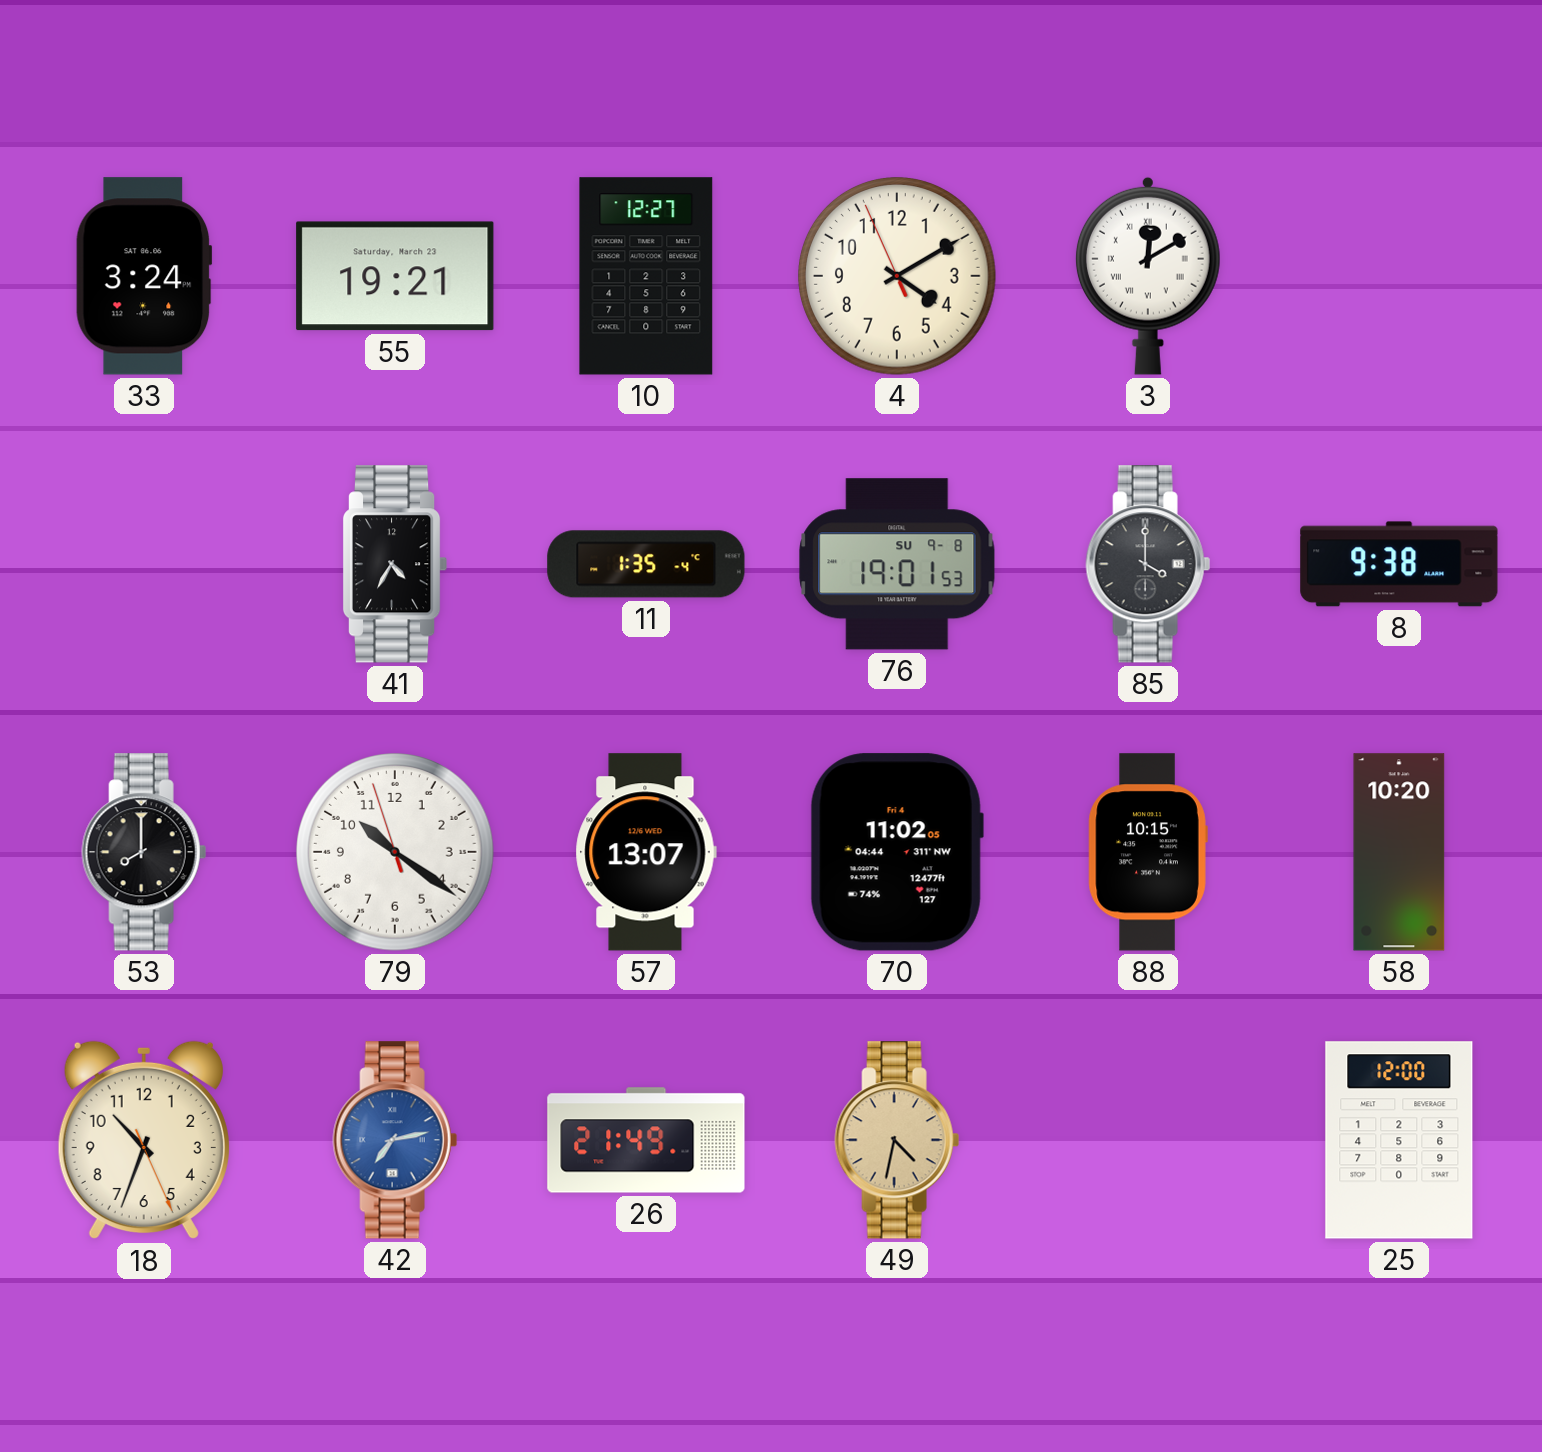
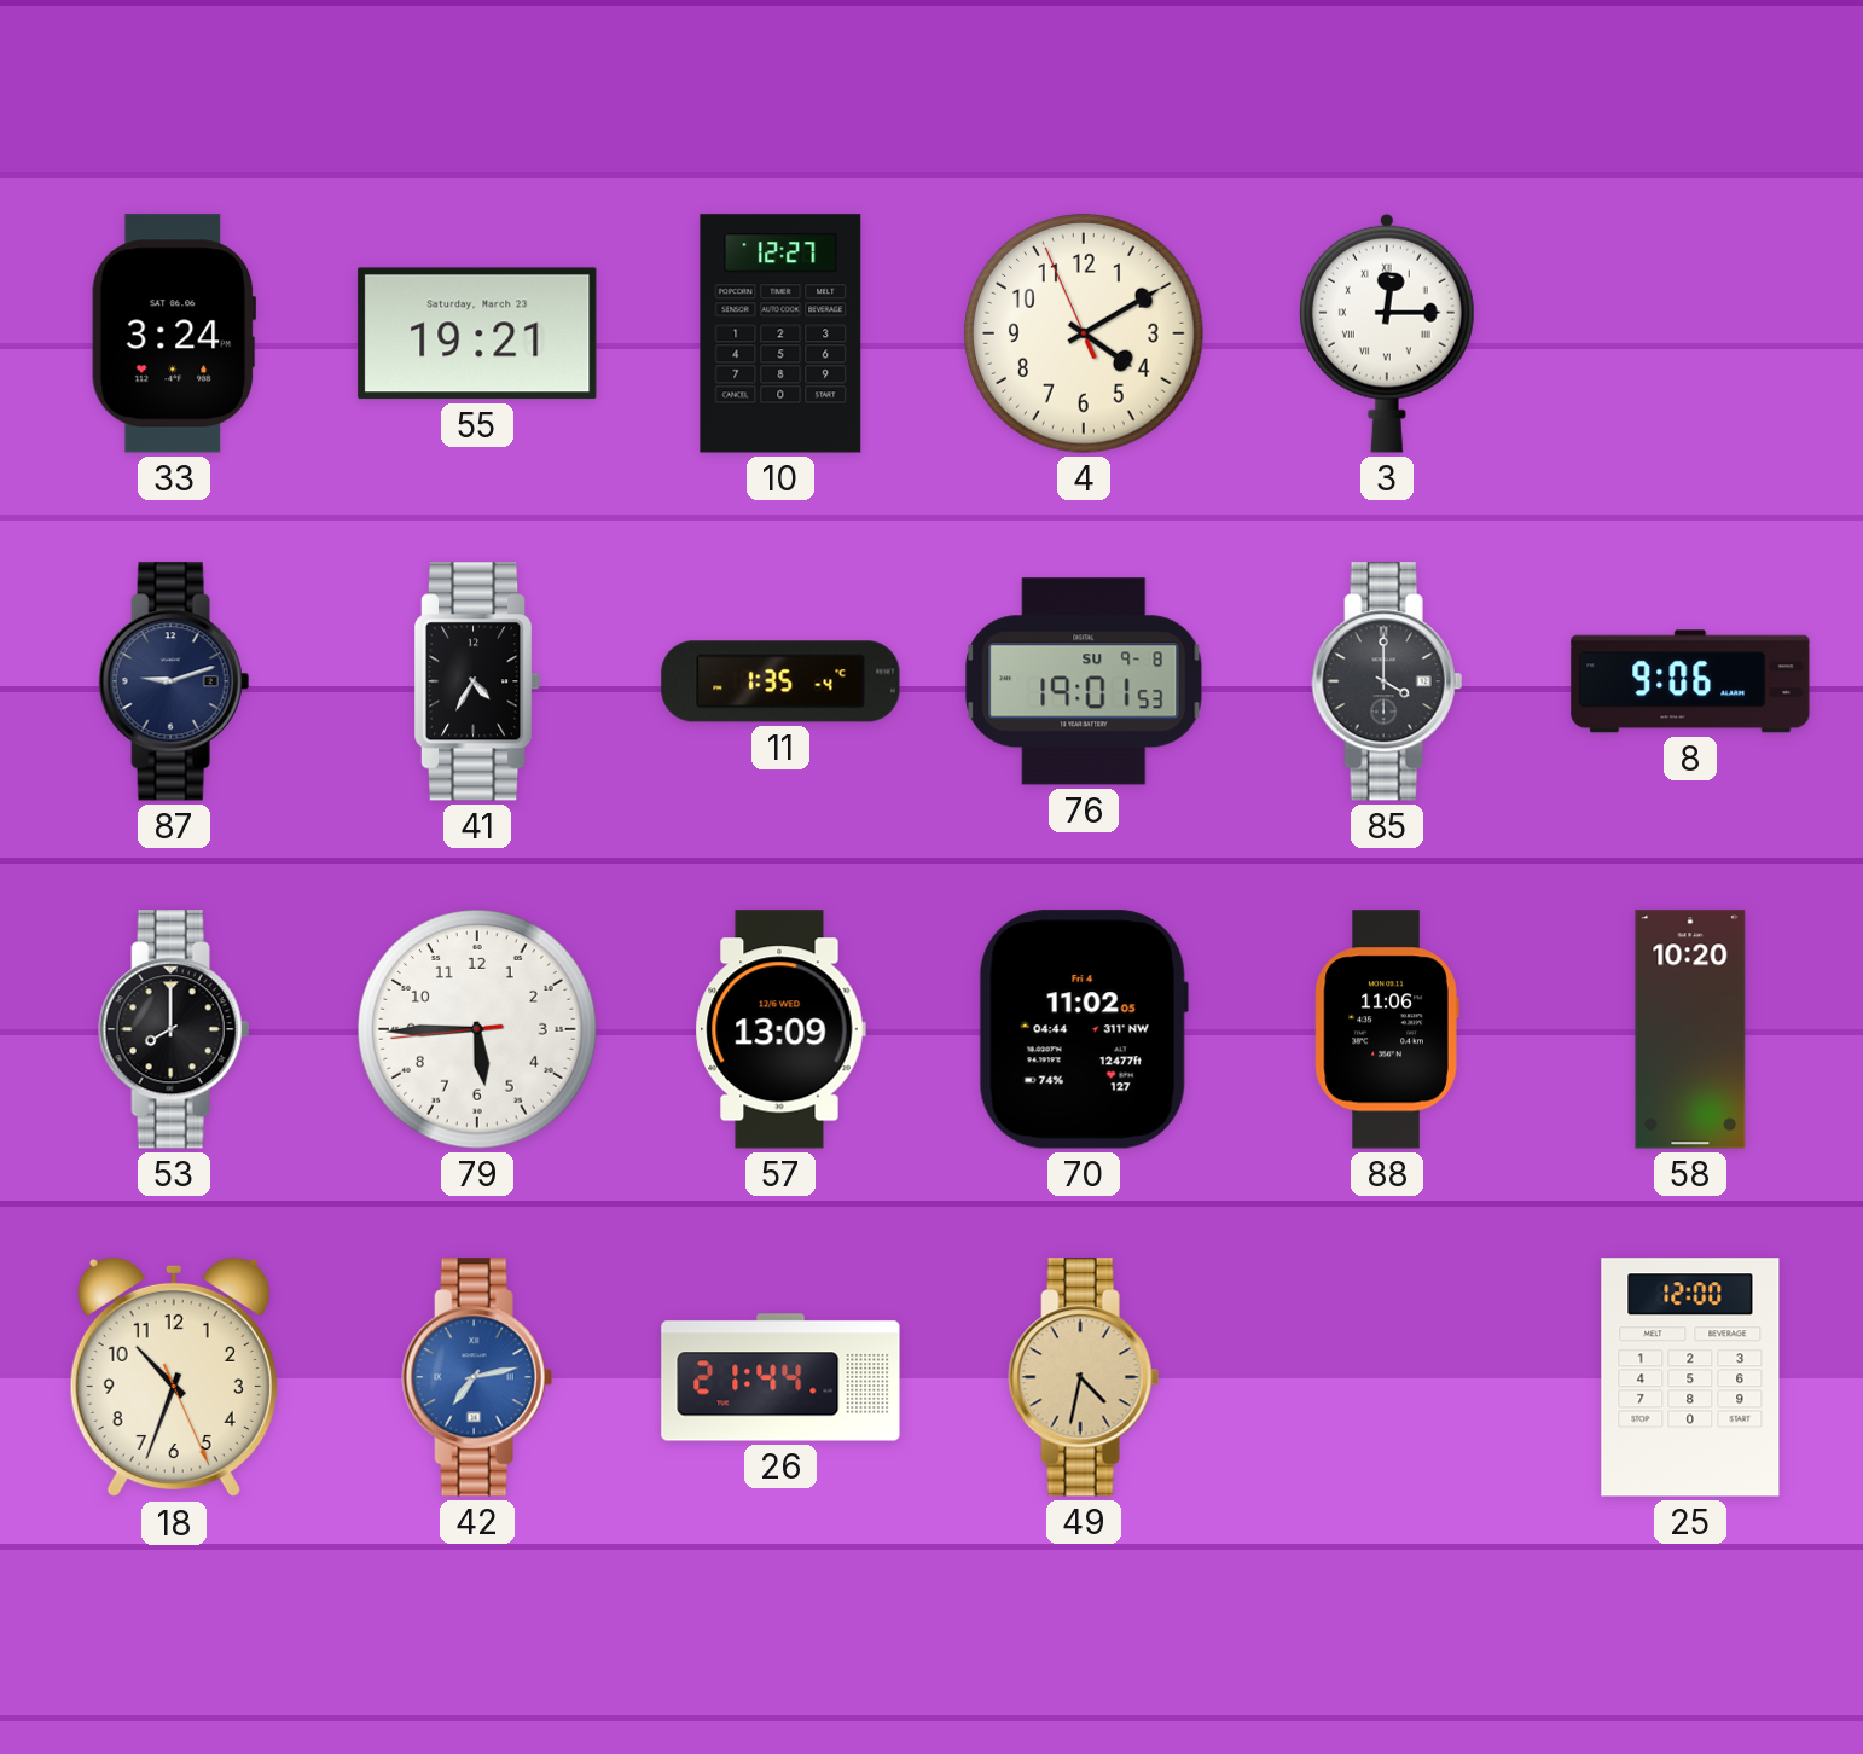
3: 12:10 -> 12:15 (1387, 333)
87: none -> 9:12 (174, 681)
8: 9:38 -> 9:06 (1690, 681)
79: 10:20 -> 5:44 (477, 1029)
57: 13:07 -> 13:09 (780, 1029)
88: 10:15 -> 11:06 (1387, 1029)
26: 21:49 -> 21:44 (780, 1377)
